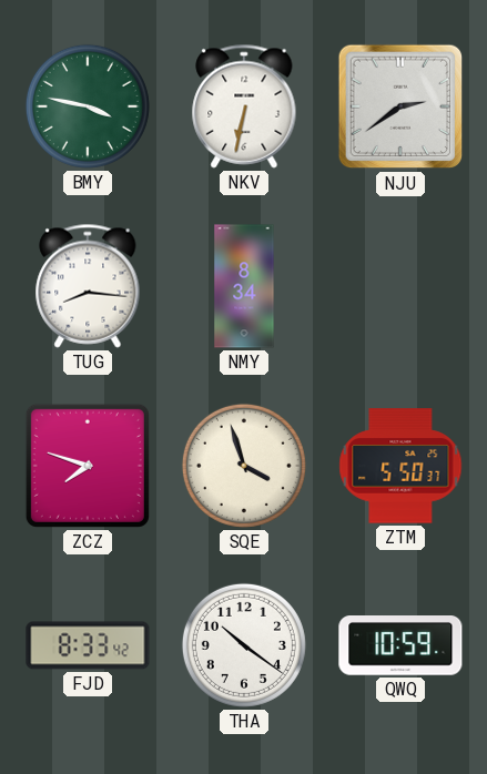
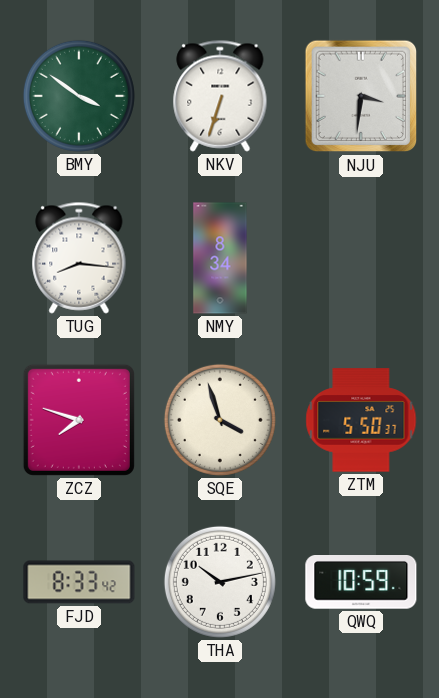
BMY: 3:47 -> 3:51 (79, 96)
NKV: 6:32 -> 6:33 (220, 96)
NJU: 2:39 -> 3:31 (361, 96)
THA: 10:21 -> 10:13 (220, 582)
